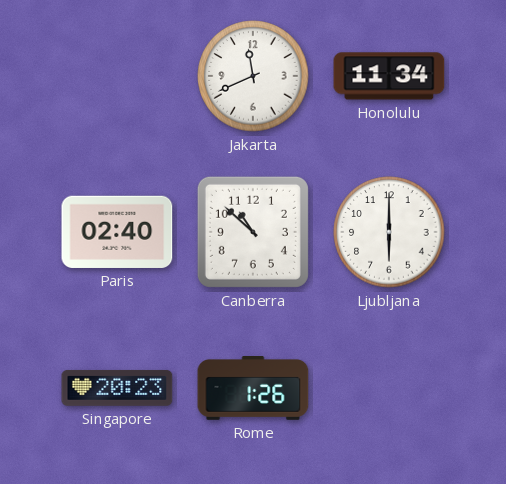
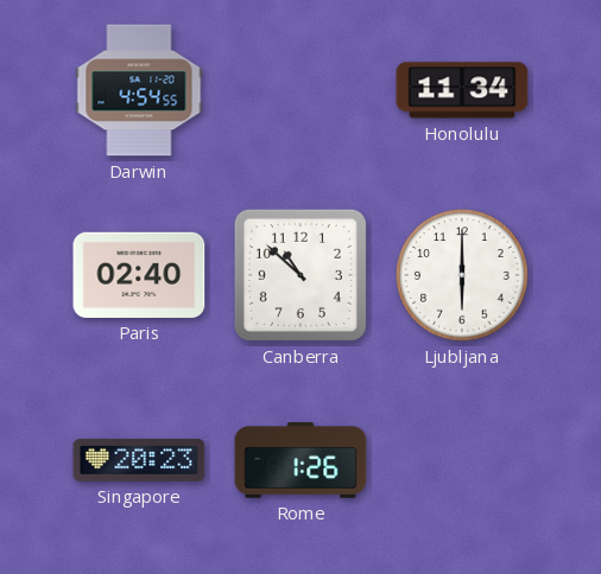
Darwin: none -> 4:54 (139, 90)
Jakarta: 11:41 -> none (253, 76)
